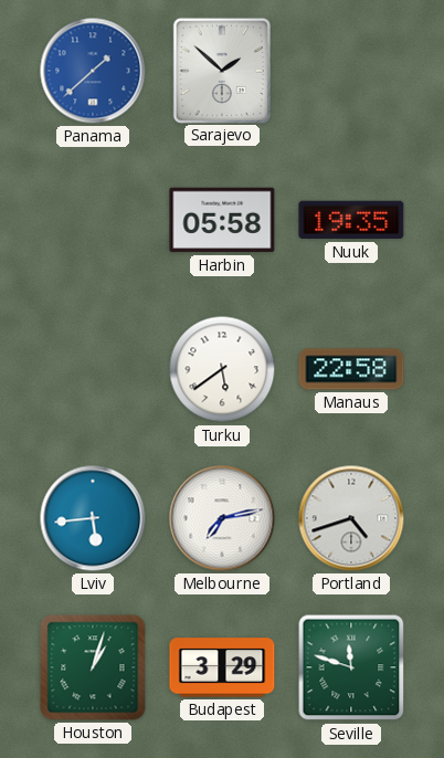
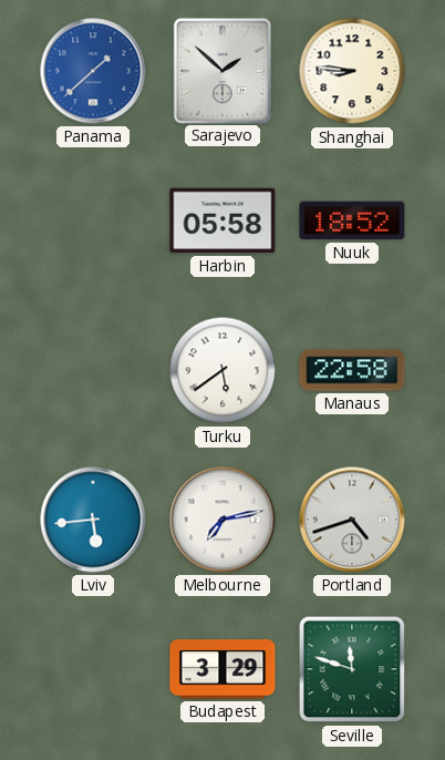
Shanghai: none -> 8:46 (352, 71)
Nuuk: 19:35 -> 18:52 (352, 220)
Houston: 1:03 -> none (93, 667)
